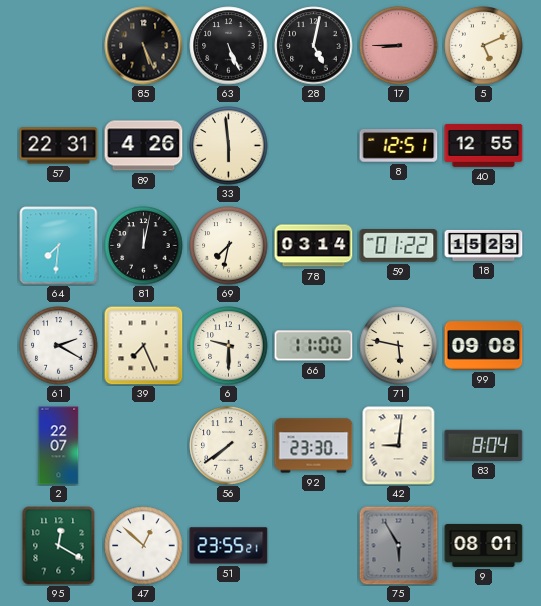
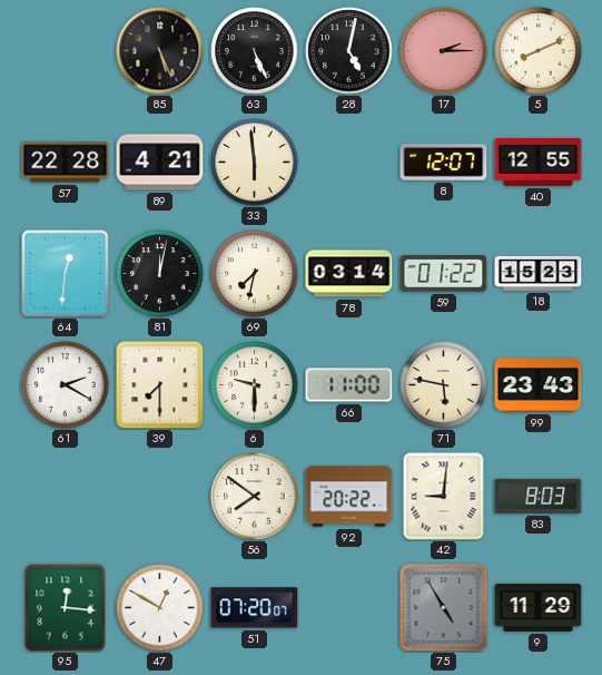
17: 8:45 -> 2:15 (444, 51)
5: 5:11 -> 8:11 (539, 51)
57: 22:31 -> 22:28 (66, 163)
89: 4:26 -> 4:21 (160, 163)
8: 12:51 -> 12:07 (444, 163)
64: 7:31 -> 12:31 (66, 274)
39: 7:26 -> 7:30 (160, 385)
99: 09:08 -> 23:43 (539, 385)
2: 22:07 -> none (59, 446)
56: 7:39 -> 7:51 (255, 497)
92: 23:30 -> 20:22 (349, 497)
83: 8:04 -> 8:03 (539, 496)
95: 12:20 -> 12:16 (66, 608)
47: 12:52 -> 12:50 (160, 608)
51: 23:55 -> 07:20 (255, 608)
75: 5:55 -> 4:55 (444, 608)
9: 08:01 -> 11:29 (539, 607)
